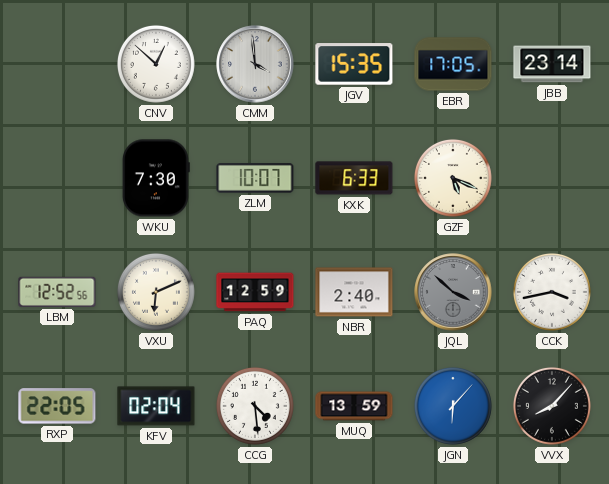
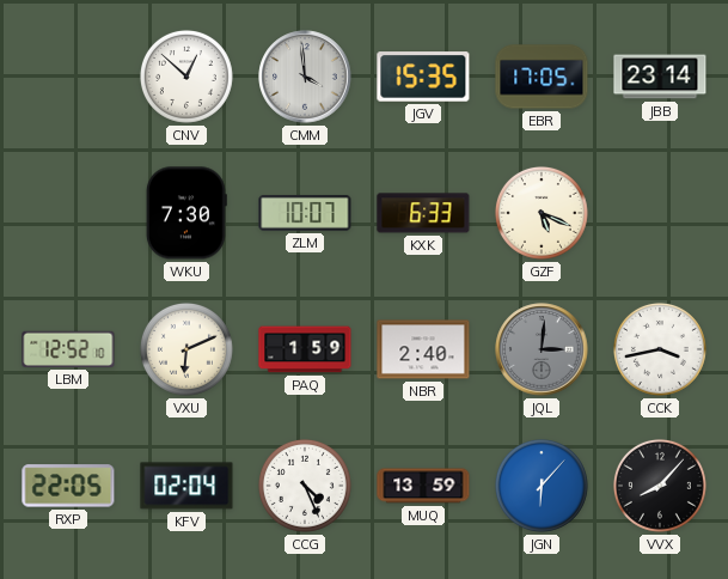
LBM: 12:52:56 -> 12:52:10 (68, 349)
PAQ: 12:59 -> 1:59 (305, 349)
JQL: 3:52 -> 3:01 (542, 349)
CCG: 4:29 -> 4:26 (305, 486)
